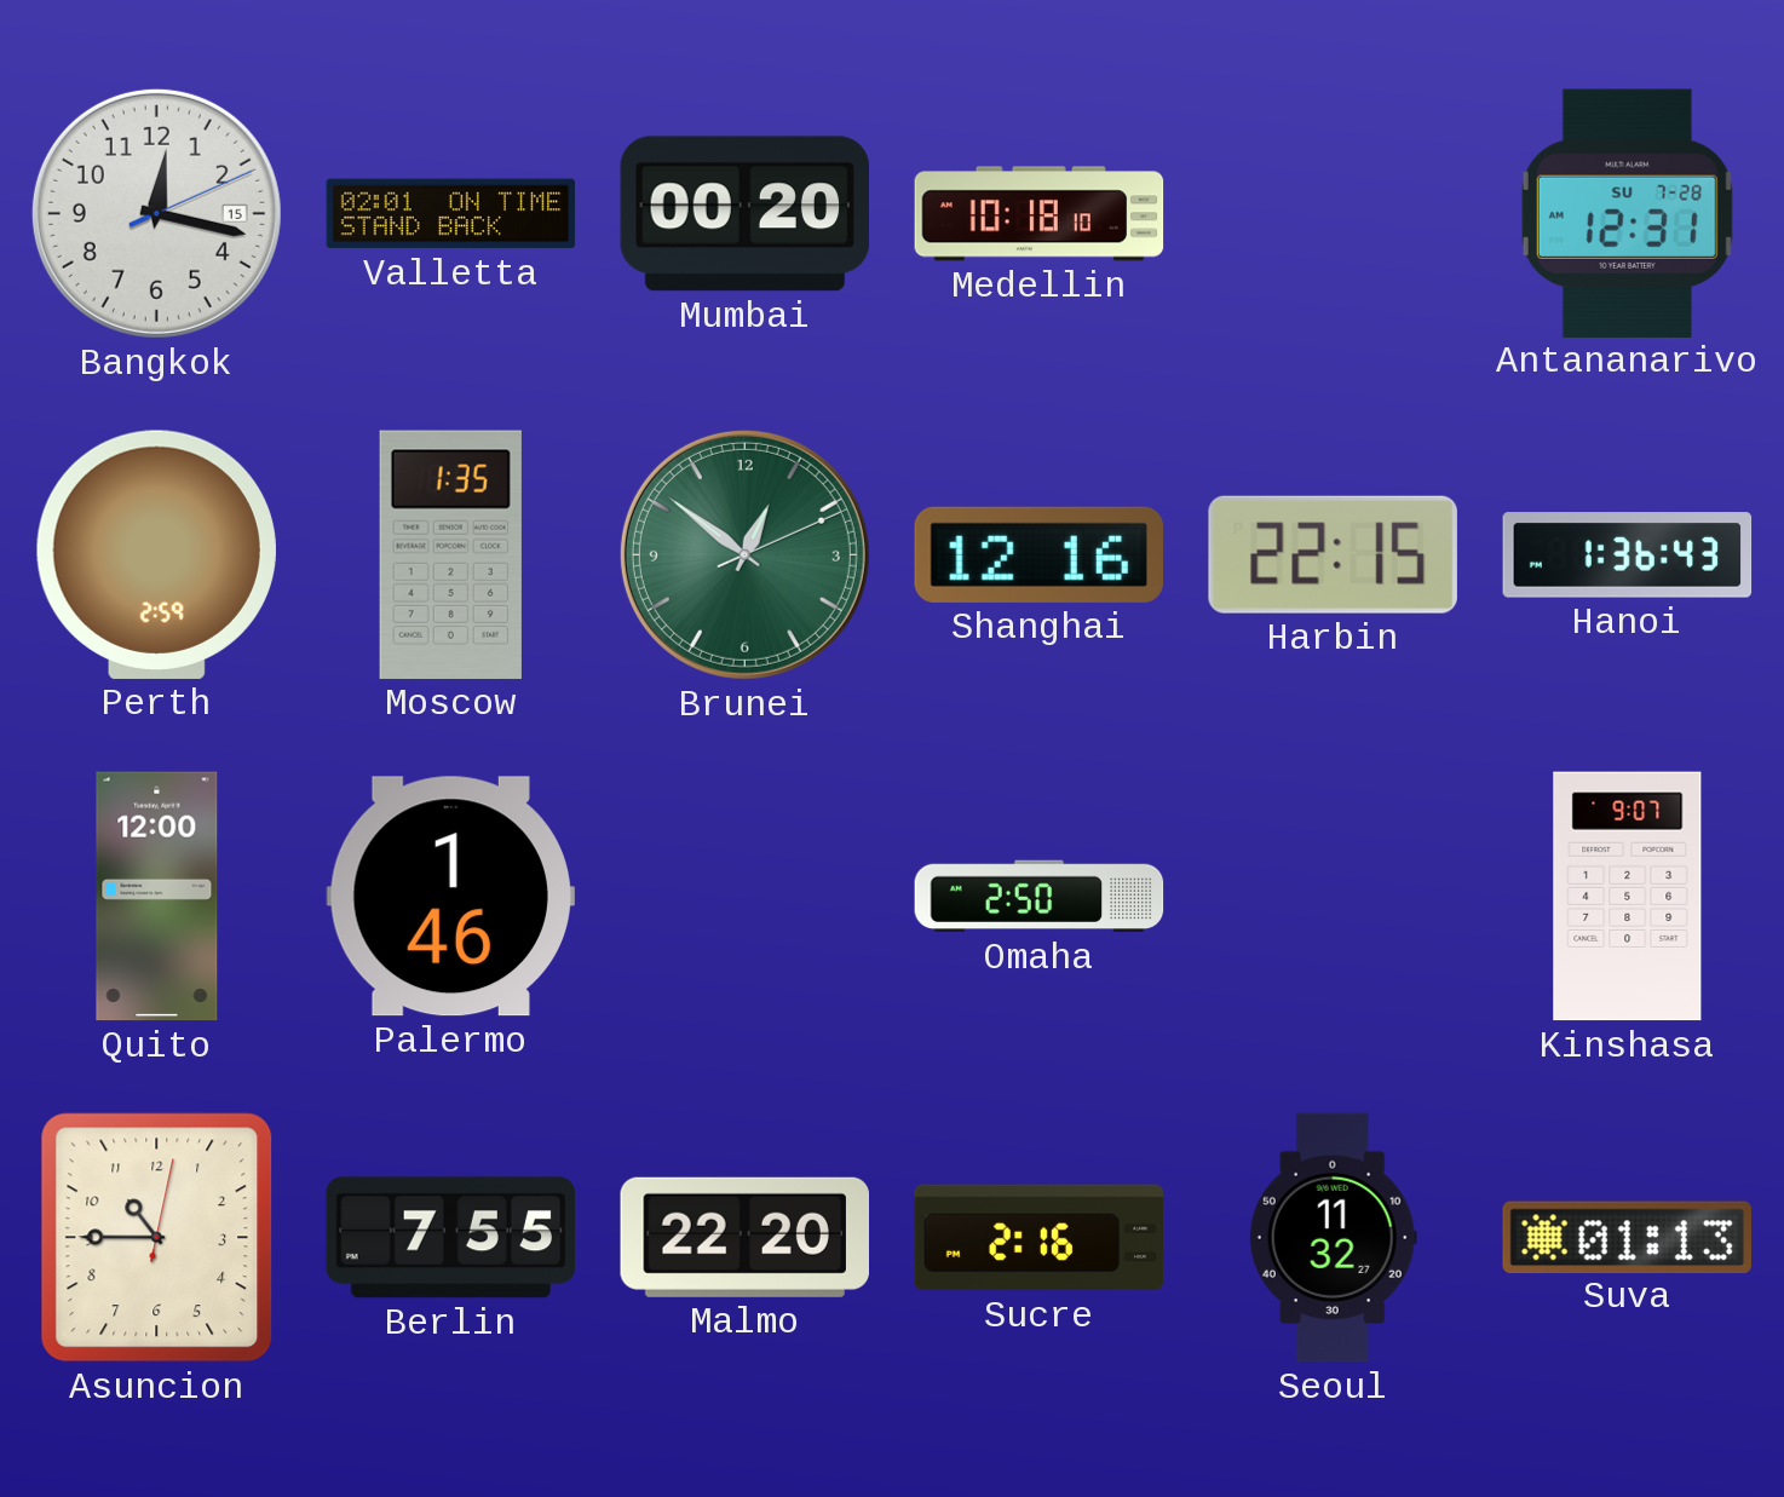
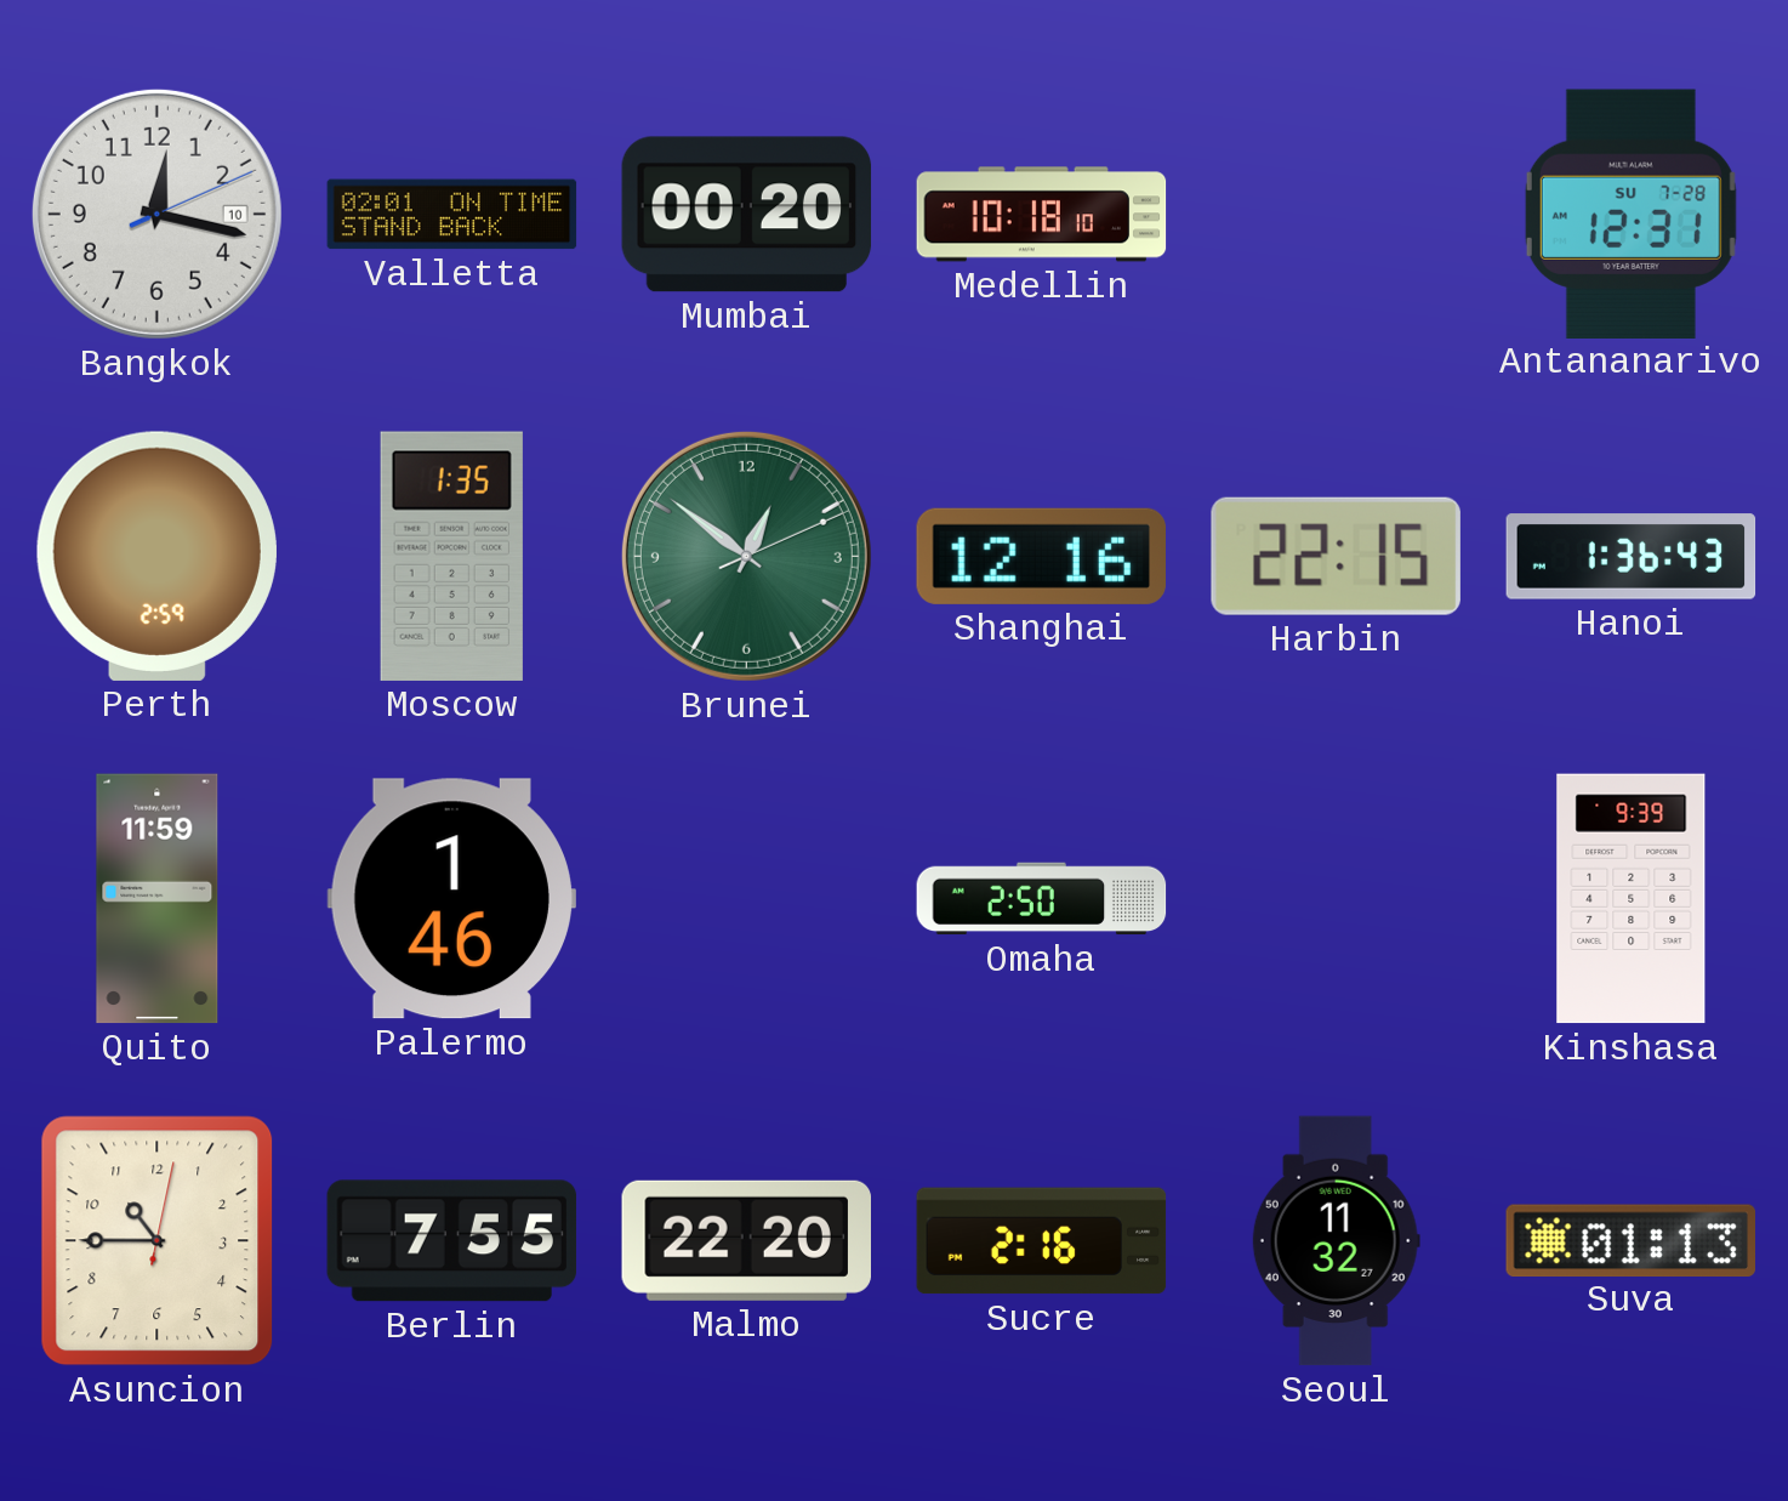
Bangkok date: 15 -> 10 (156, 214)
Quito: 12:00 -> 11:59 (158, 899)
Kinshasa: 9:07 -> 9:39 (1632, 899)
